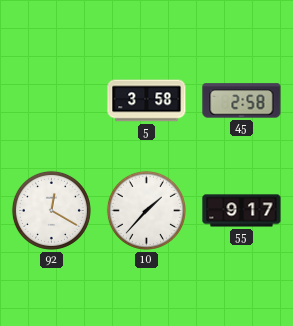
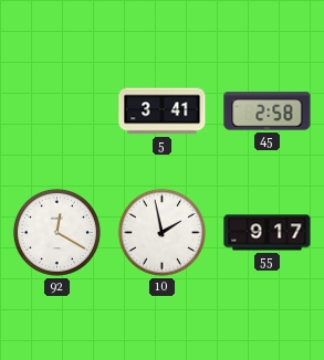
5: 3:58 -> 3:41 (163, 112)
10: 1:37 -> 1:58 (161, 232)
